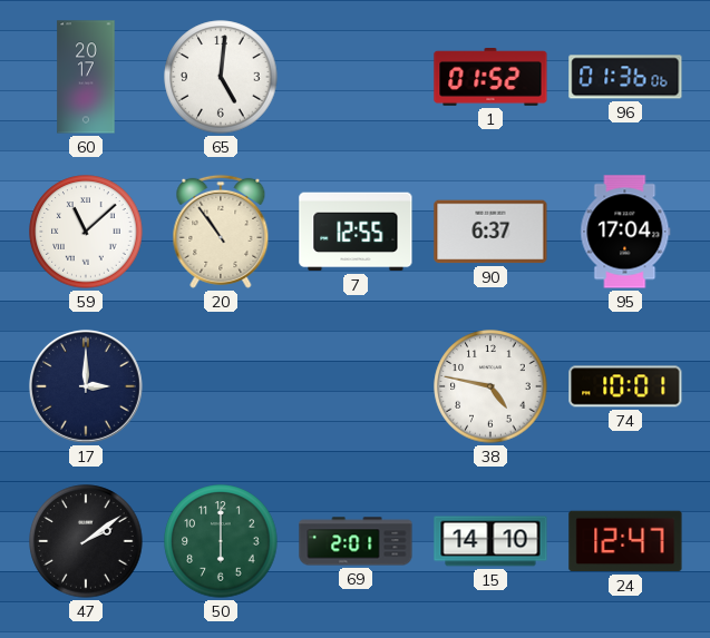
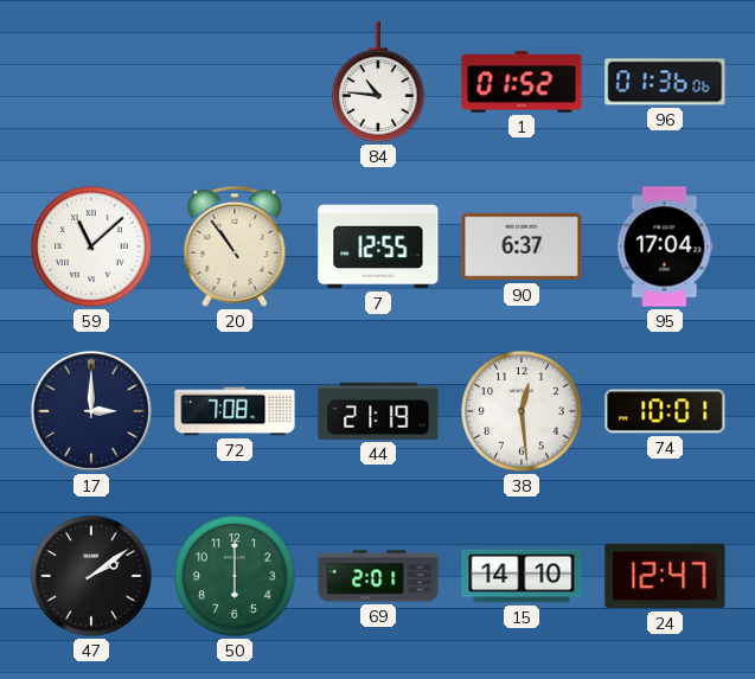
60: 20:17 -> none (86, 77)
65: 5:01 -> none (221, 77)
84: none -> 10:46 (378, 82)
72: none -> 7:08 (235, 411)
44: none -> 21:19 (378, 411)
38: 4:47 -> 12:29 (522, 411)
